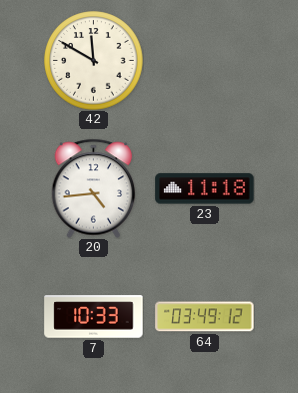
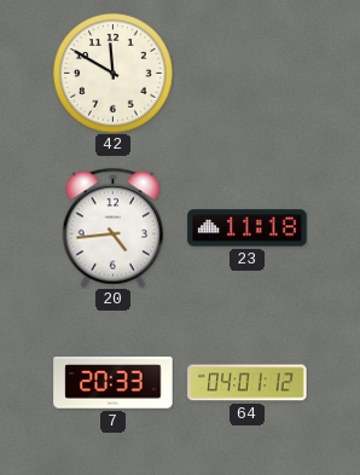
7: 10:33 -> 20:33 (114, 383)
64: 03:49 -> 04:01 (248, 383)
